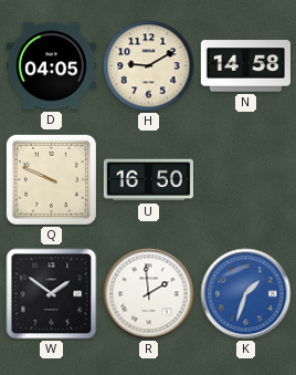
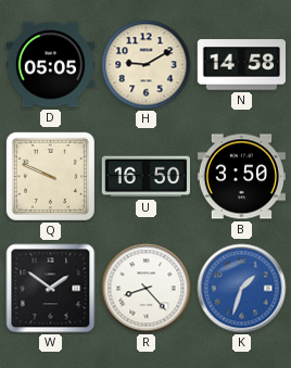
D: 04:05 -> 05:05 (50, 65)
B: none -> 3:50 (241, 177)
R: 1:59 -> 8:23 (147, 289)
